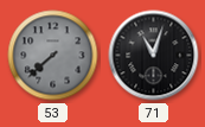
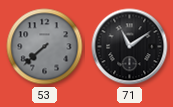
71: 11:03 -> 11:09 (130, 47)
